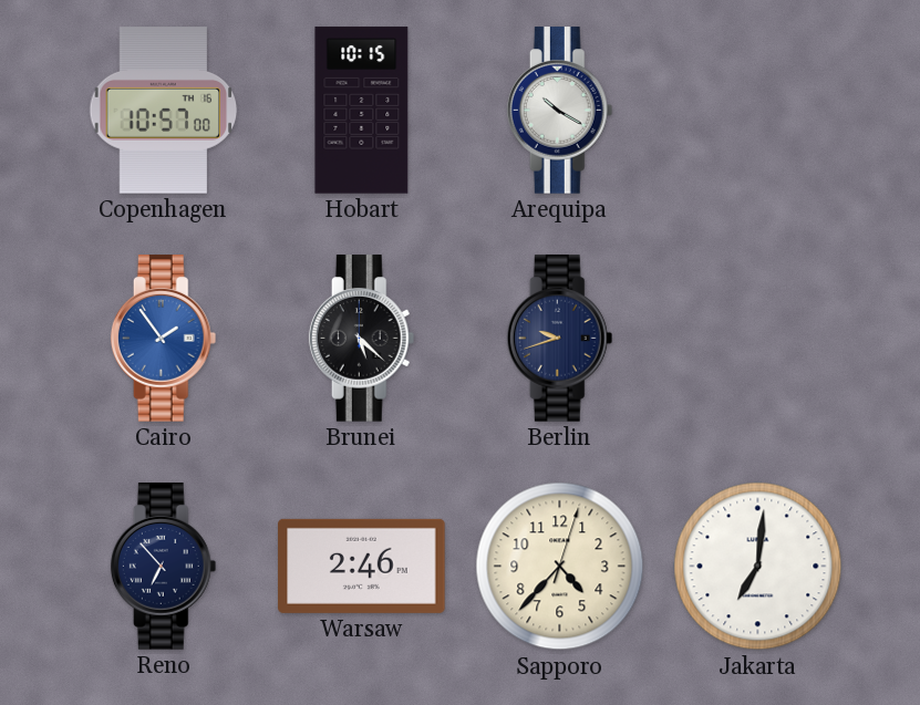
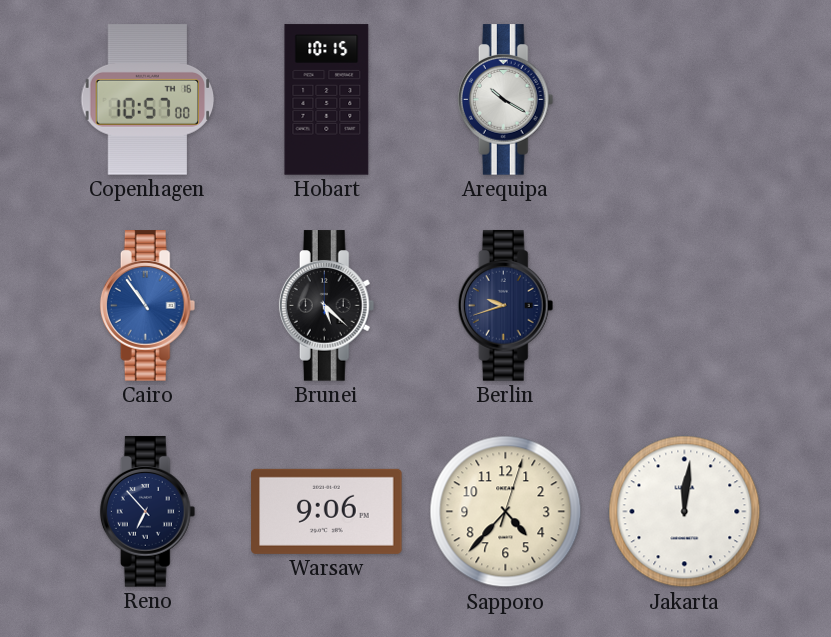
Cairo: 1:54 -> 10:54 (148, 306)
Warsaw: 2:46 -> 9:06 (327, 511)
Jakarta: 7:01 -> 12:01 (685, 512)
